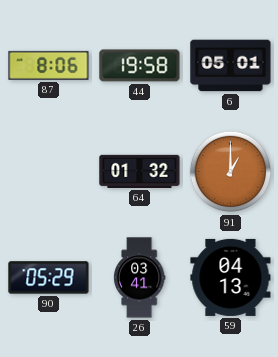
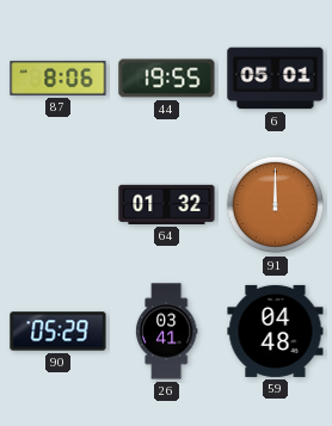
44: 19:58 -> 19:55 (167, 79)
91: 1:00 -> 12:00 (276, 205)
59: 04:13 -> 04:48 (276, 331)
